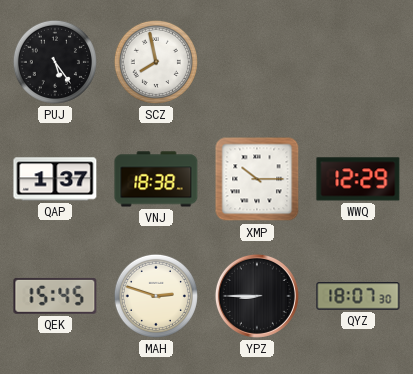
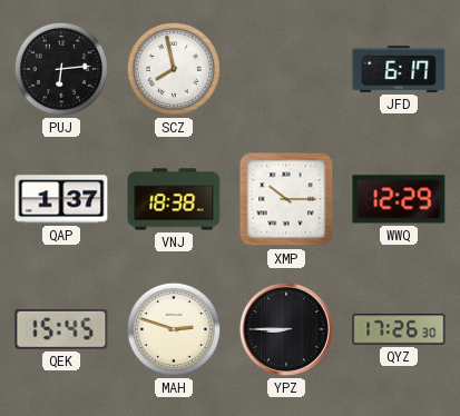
PUJ: 5:24 -> 6:14 (61, 69)
JFD: none -> 6:17 (399, 69)
QYZ: 18:07 -> 17:26 (399, 329)
